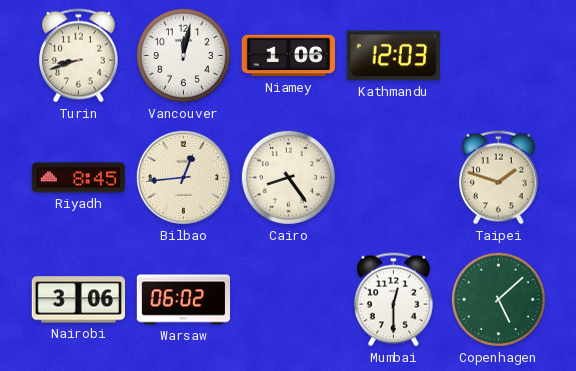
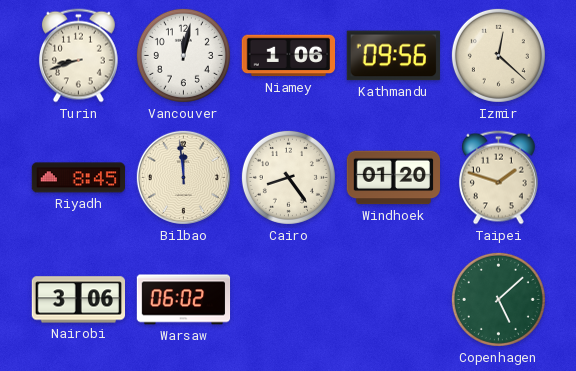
Kathmandu: 12:03 -> 09:56 (393, 56)
Izmir: none -> 12:22 (498, 55)
Bilbao: 12:44 -> 11:59 (183, 177)
Windhoek: none -> 01:20 (393, 178)
Mumbai: 12:30 -> none (393, 300)
